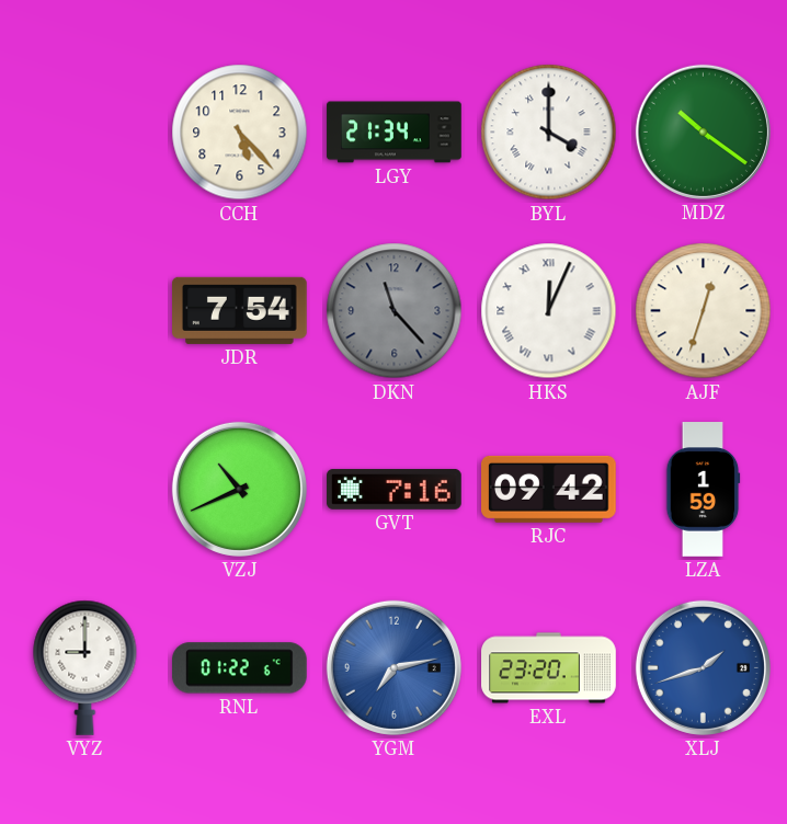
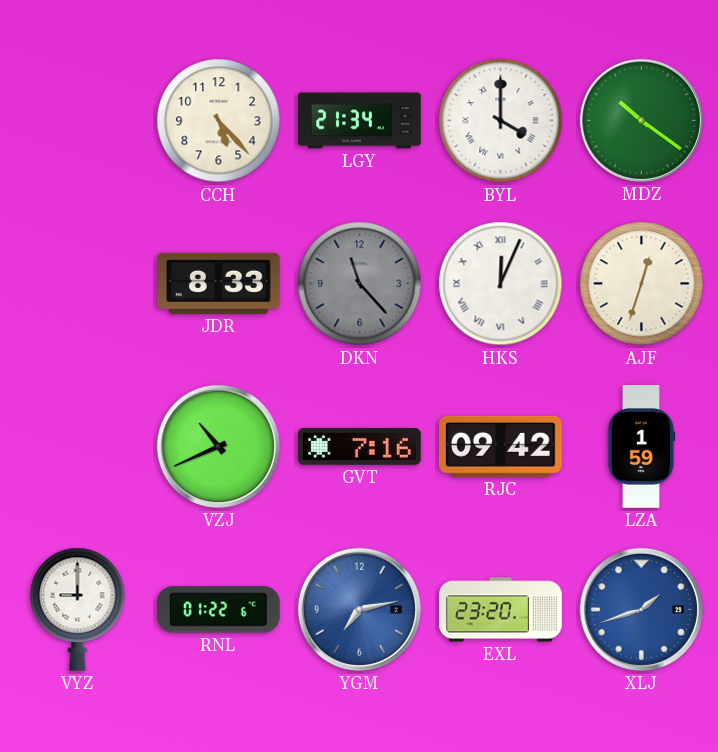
JDR: 7:54 -> 8:33 (219, 283)
